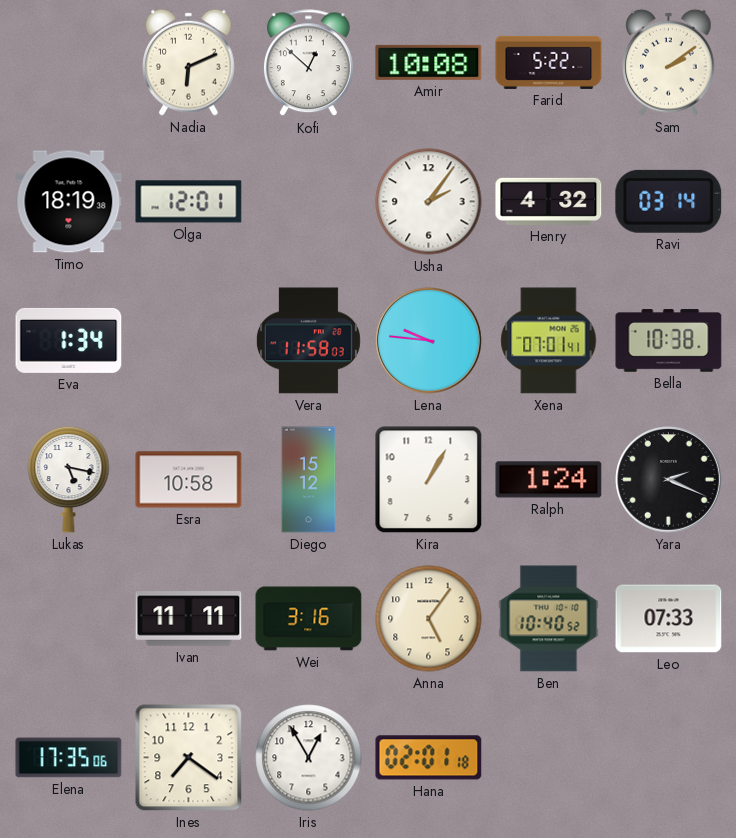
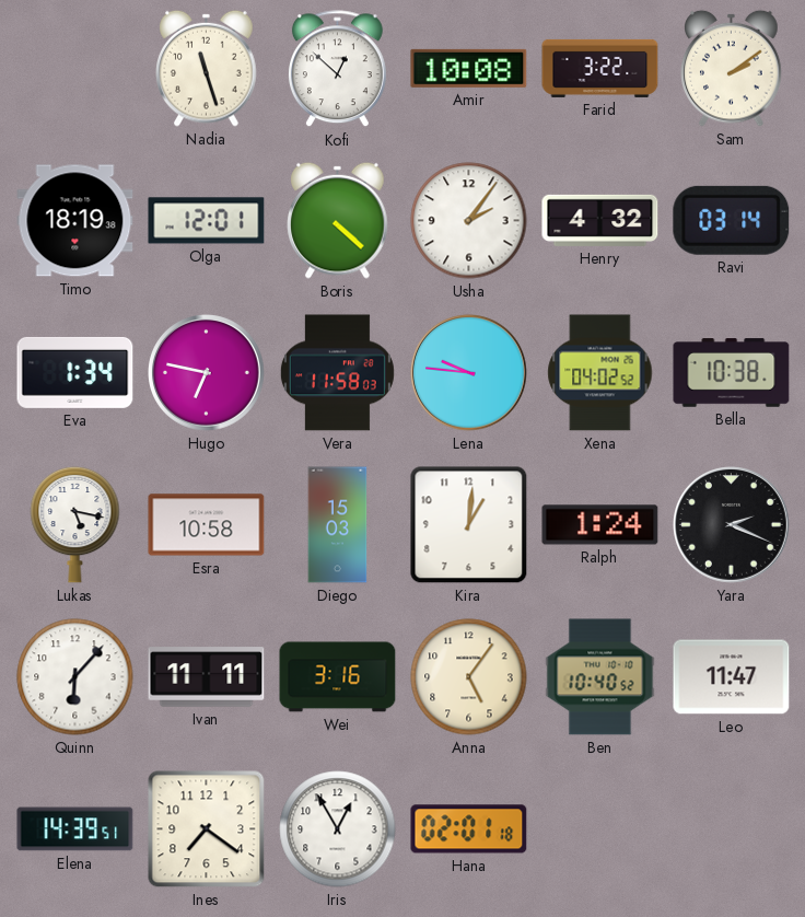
Nadia: 6:11 -> 11:27 (207, 68)
Farid: 5:22 -> 3:22 (600, 68)
Boris: none -> 4:22 (338, 220)
Hugo: none -> 6:47 (207, 373)
Xena: 07:01 -> 04:02 (600, 373)
Diego: 15:12 -> 15:03 (338, 525)
Kira: 1:05 -> 1:01 (469, 525)
Quinn: none -> 6:07 (75, 677)
Leo: 07:33 -> 11:47 (732, 677)
Elena: 17:35 -> 14:39 (75, 829)
